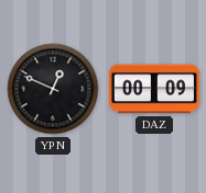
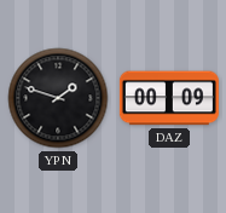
YPN: 12:49 -> 1:48 (58, 98)
